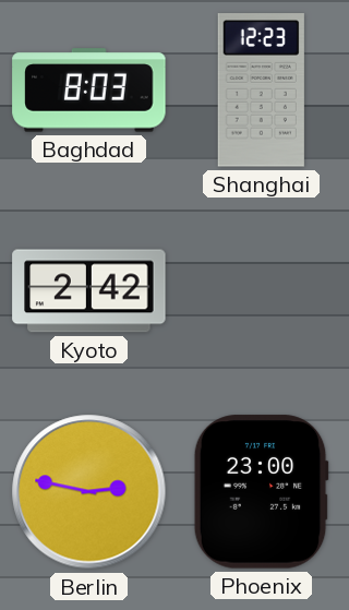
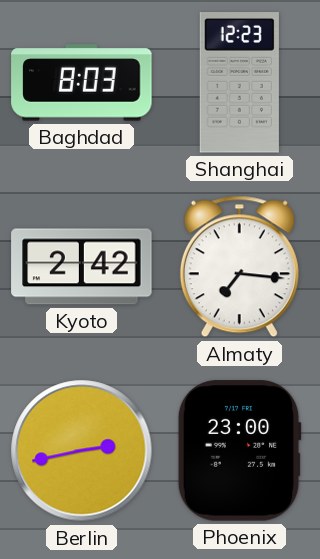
Almaty: none -> 7:16 (239, 267)
Berlin: 2:47 -> 2:43 (82, 451)
